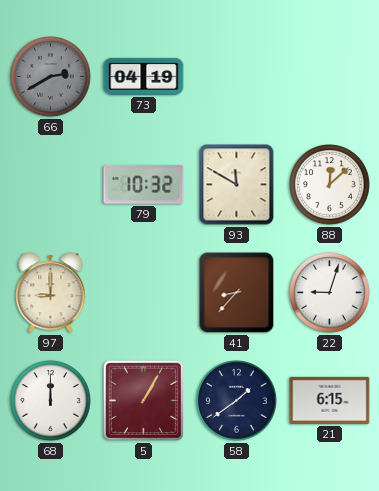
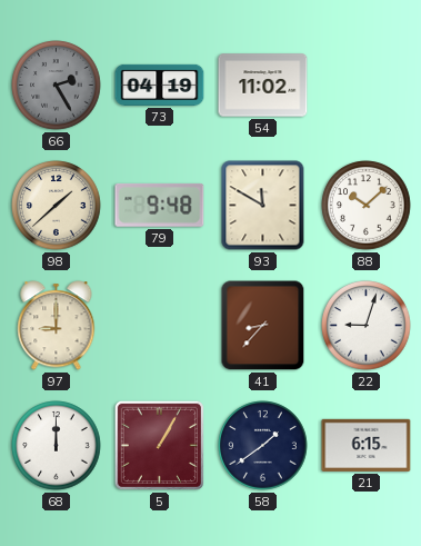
66: 2:40 -> 2:25 (57, 86)
54: none -> 11:02 (263, 86)
98: none -> 1:38 (57, 206)
79: 10:32 -> 9:48 (160, 205)
88: 12:08 -> 10:08 (367, 206)
